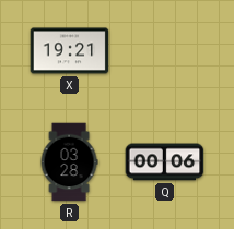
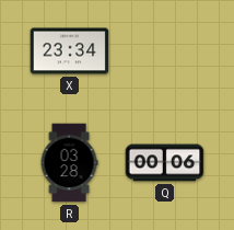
X: 19:21 -> 23:34 (70, 51)
